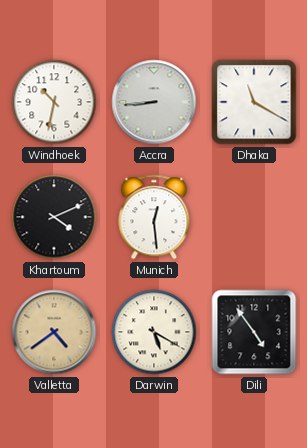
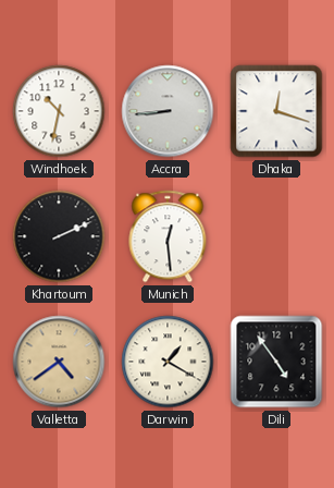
Dhaka: 11:20 -> 12:18 (276, 111)
Khartoum: 4:11 -> 2:11 (59, 236)
Darwin: 5:20 -> 1:20 (168, 362)
